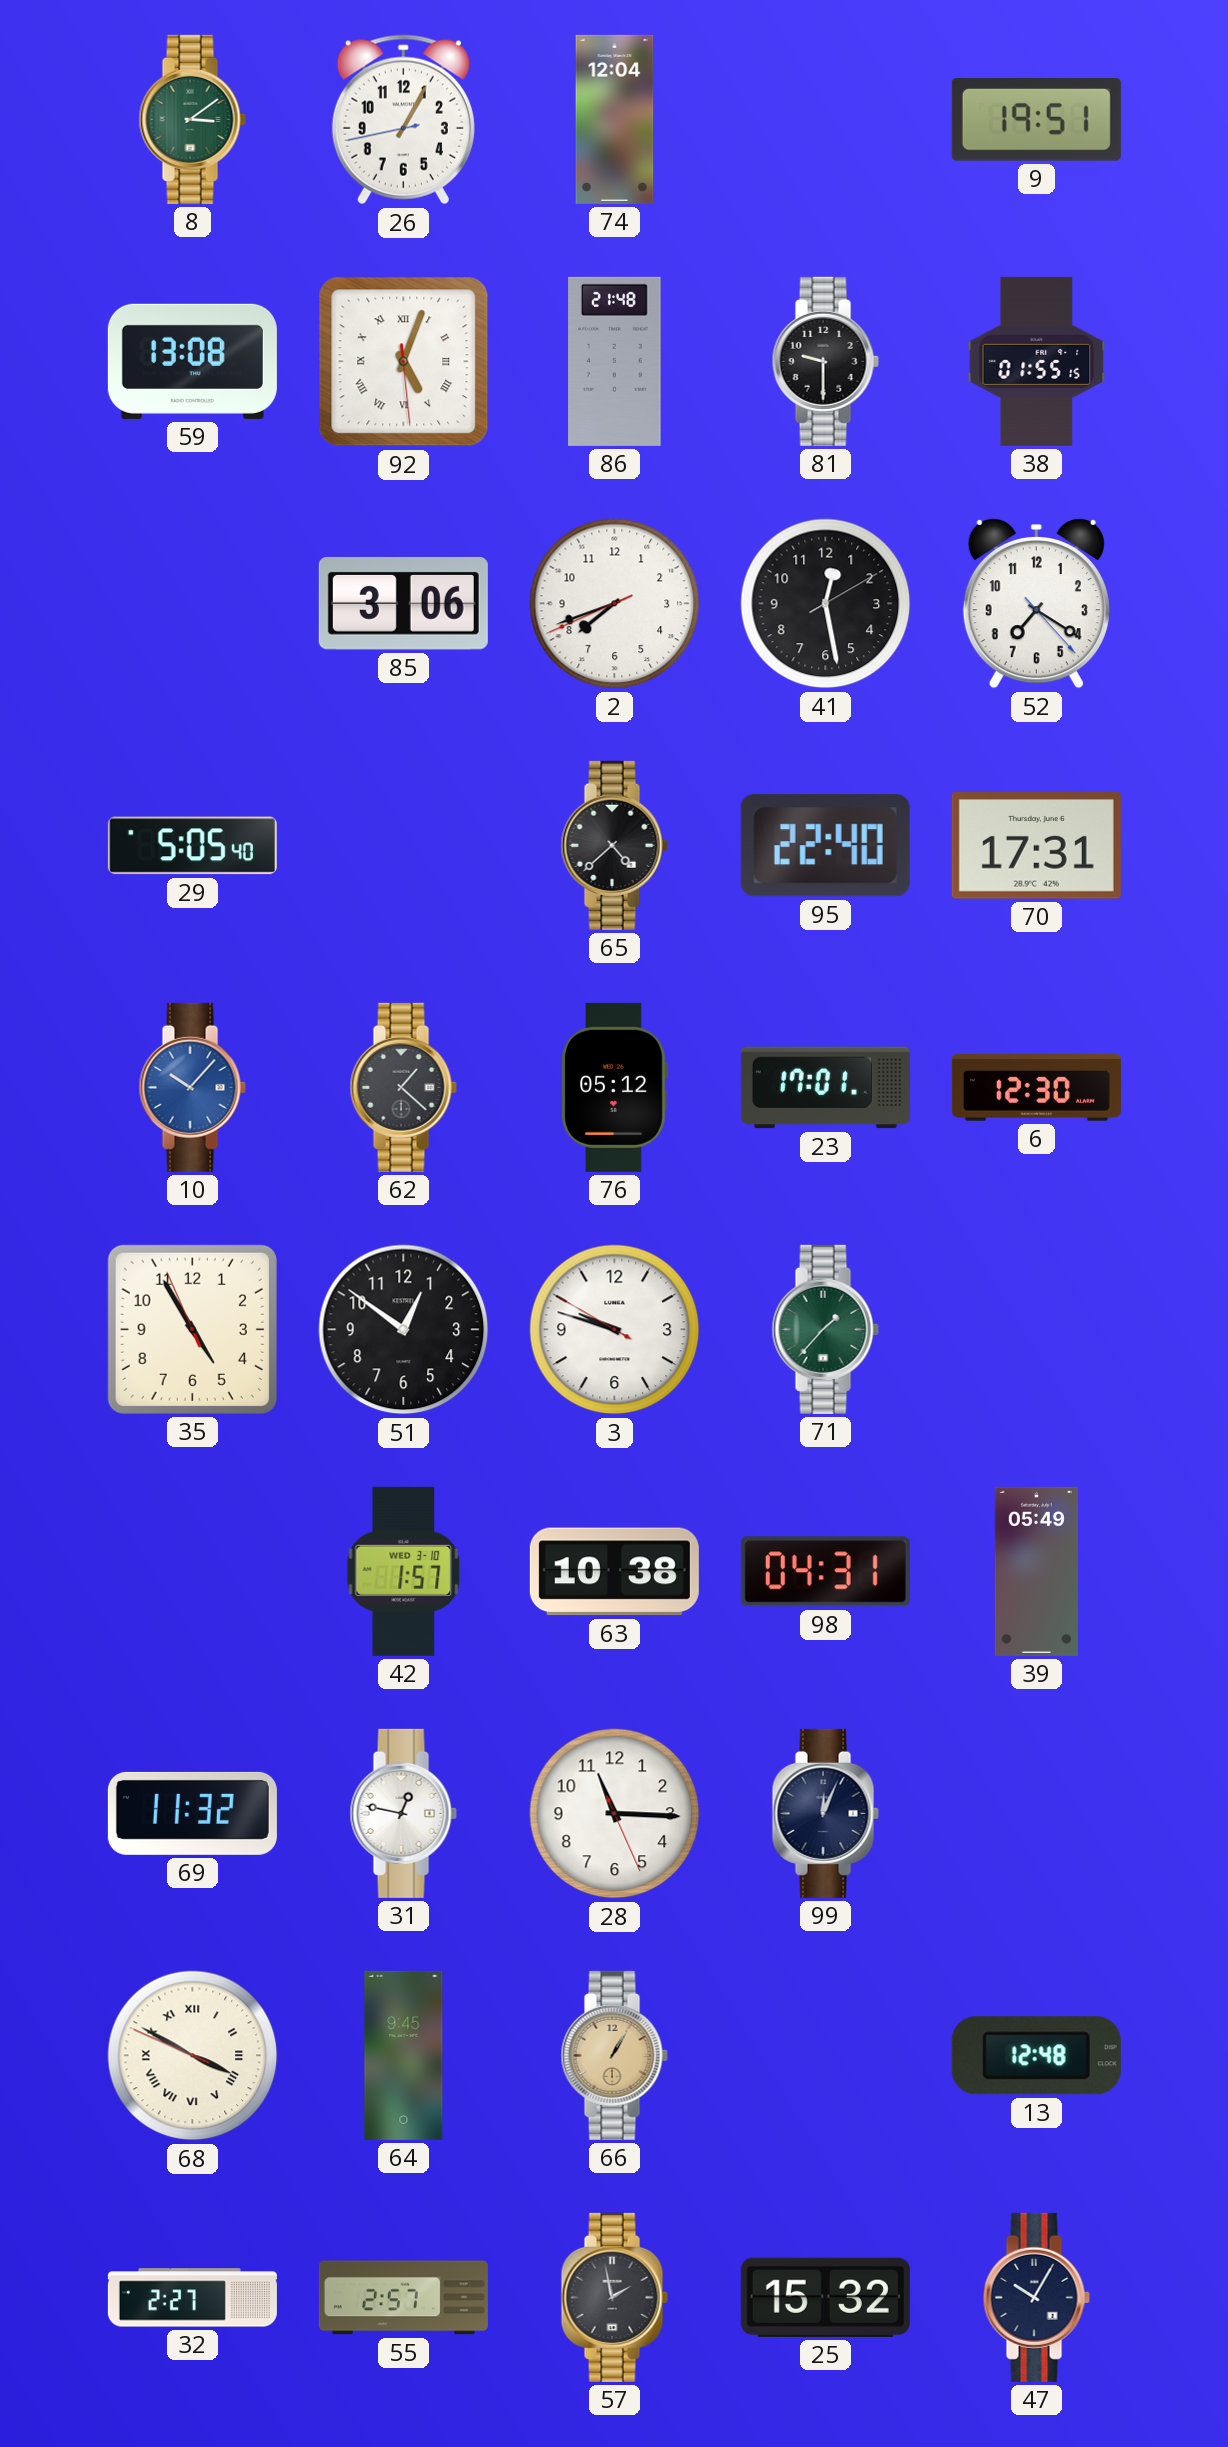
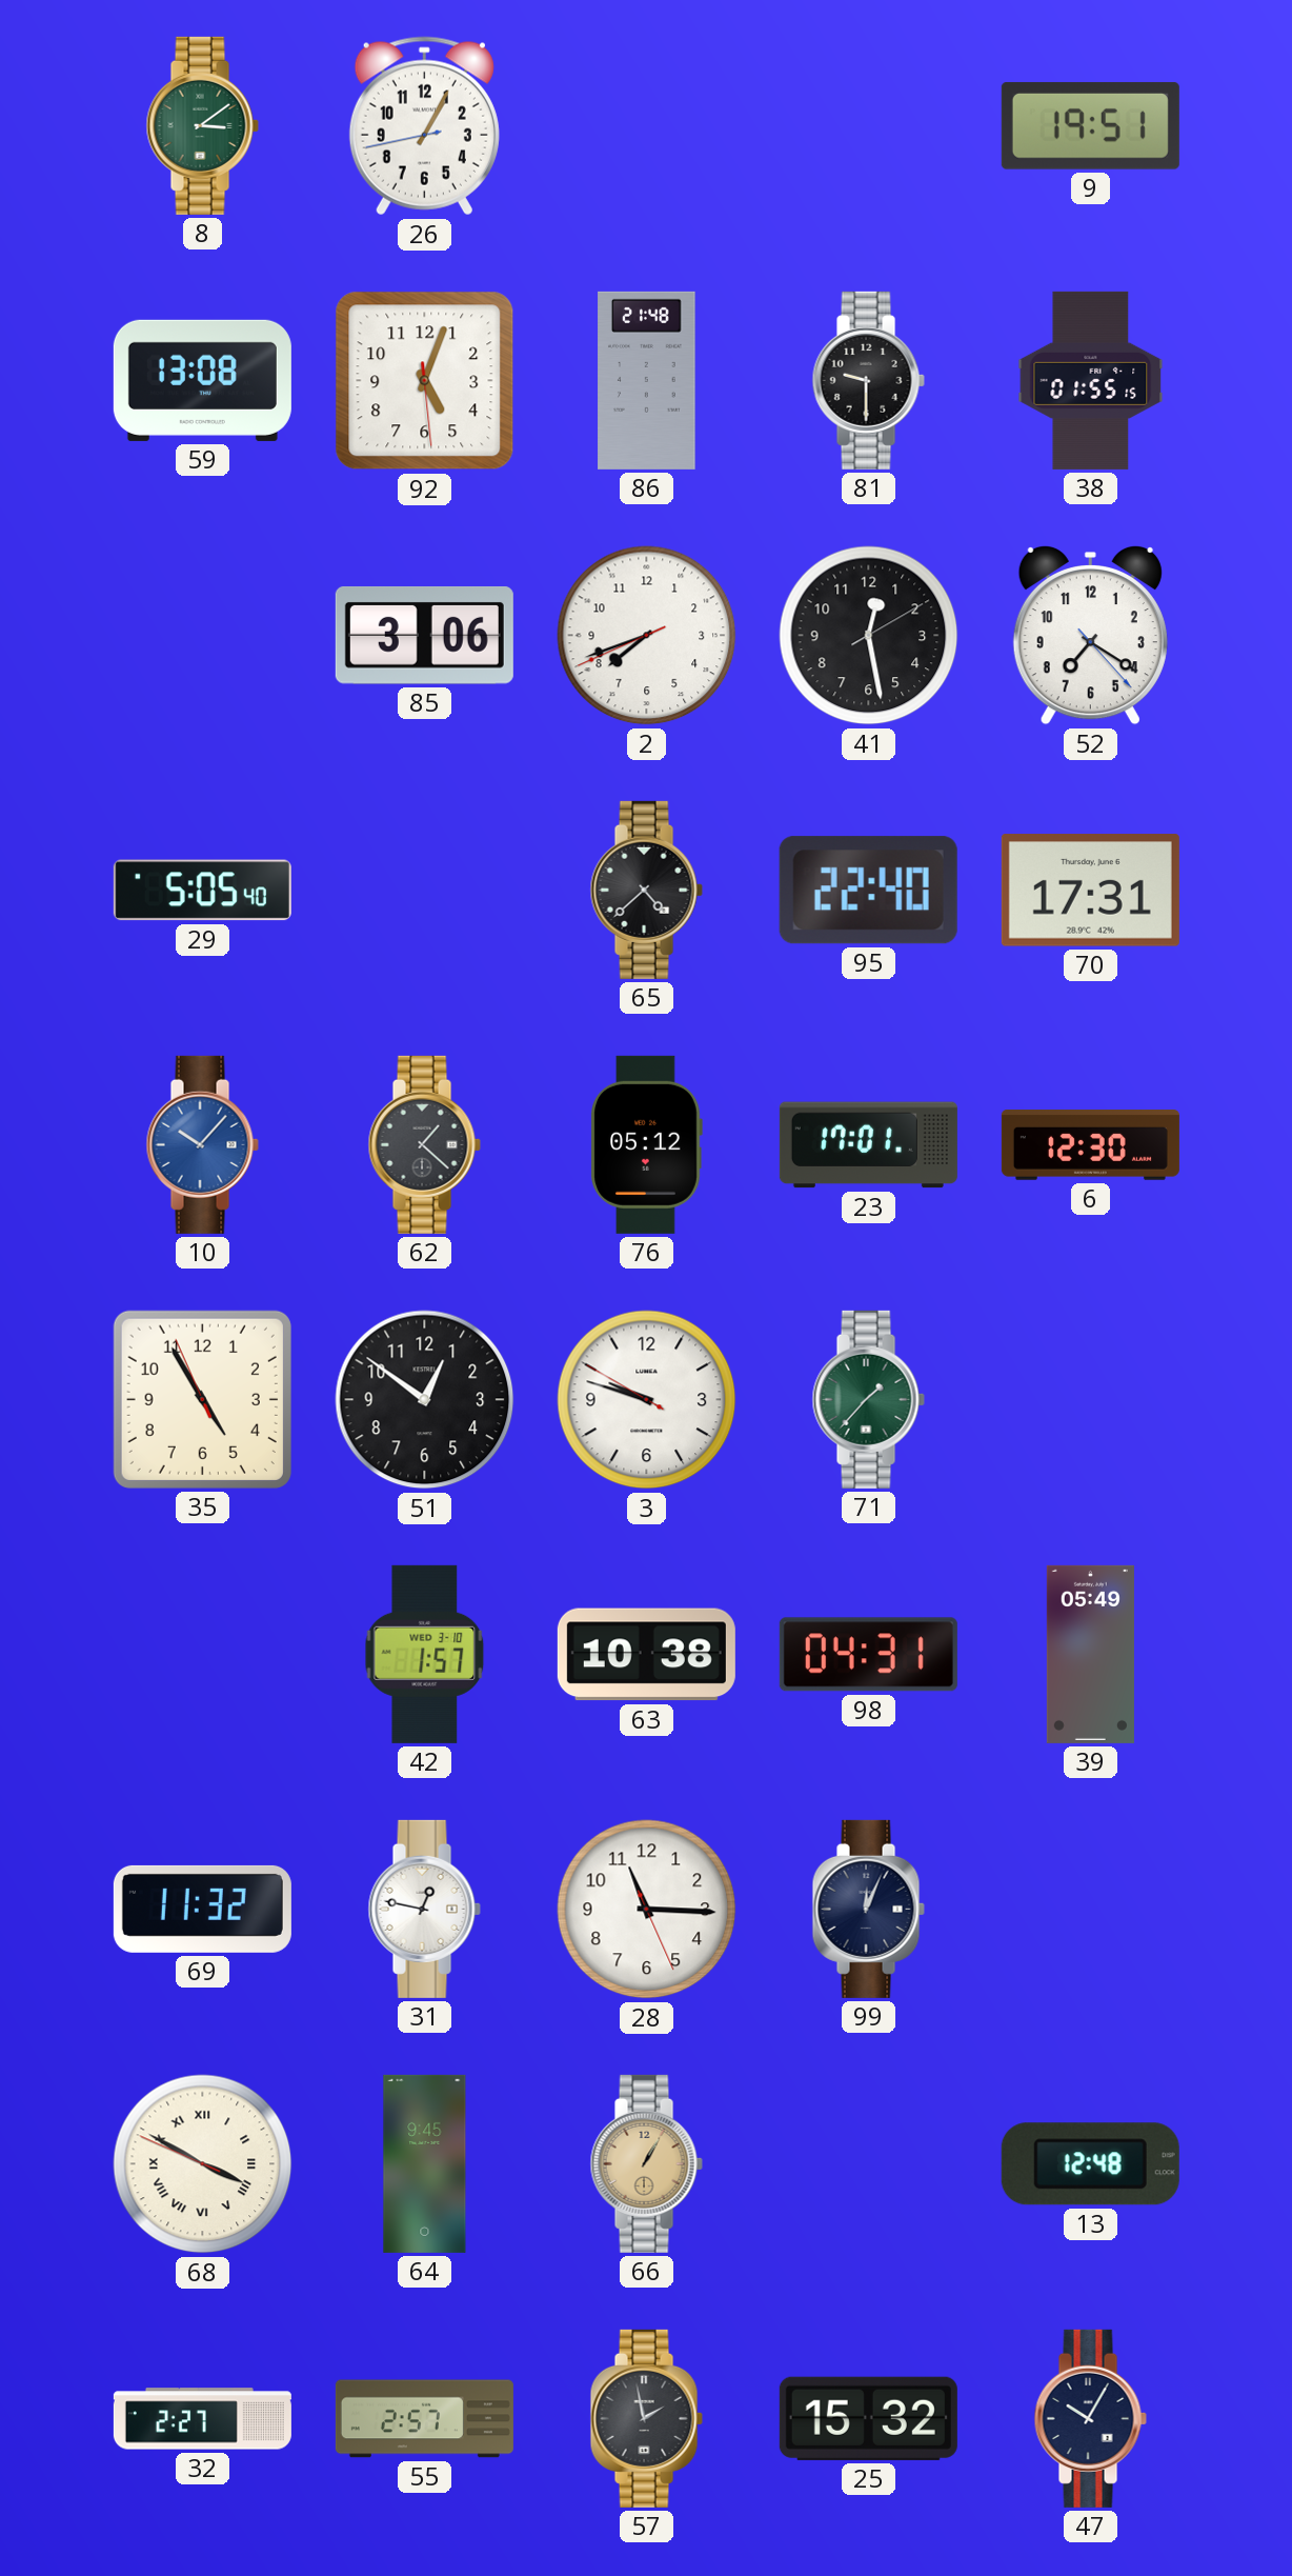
74: 12:04 -> none (615, 119)
92 numerals: Roman -> Arabic (425, 381)
